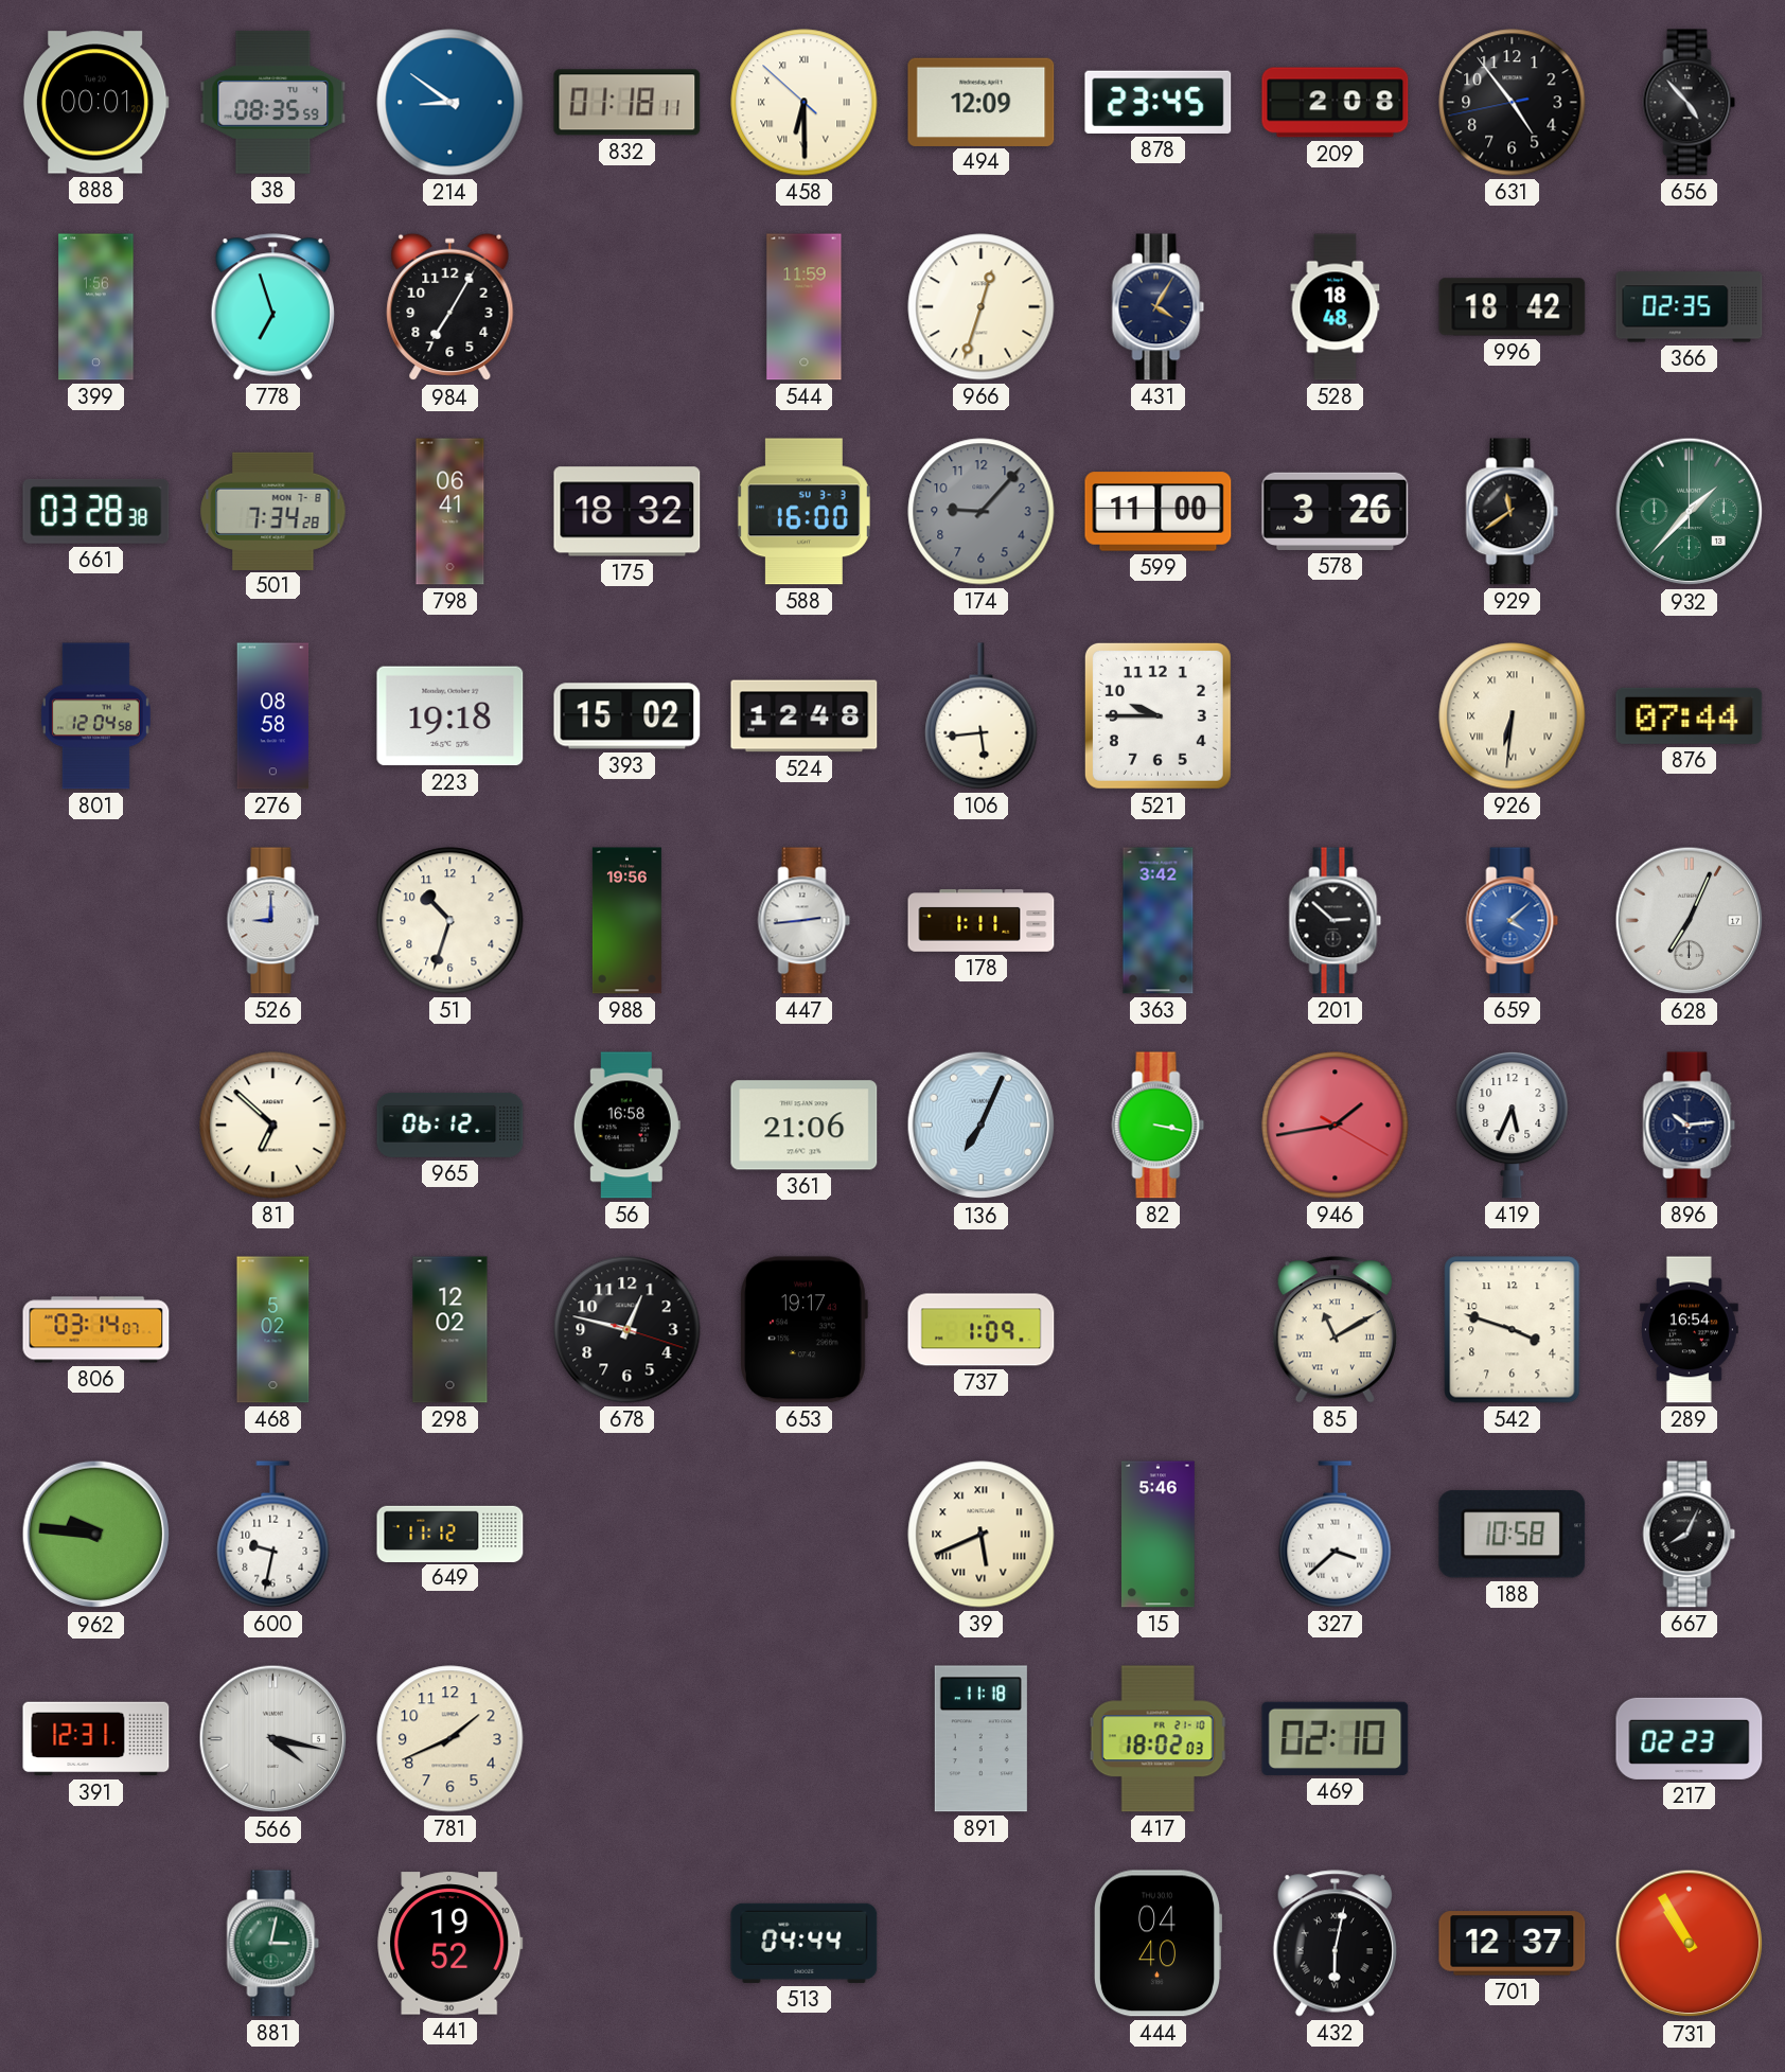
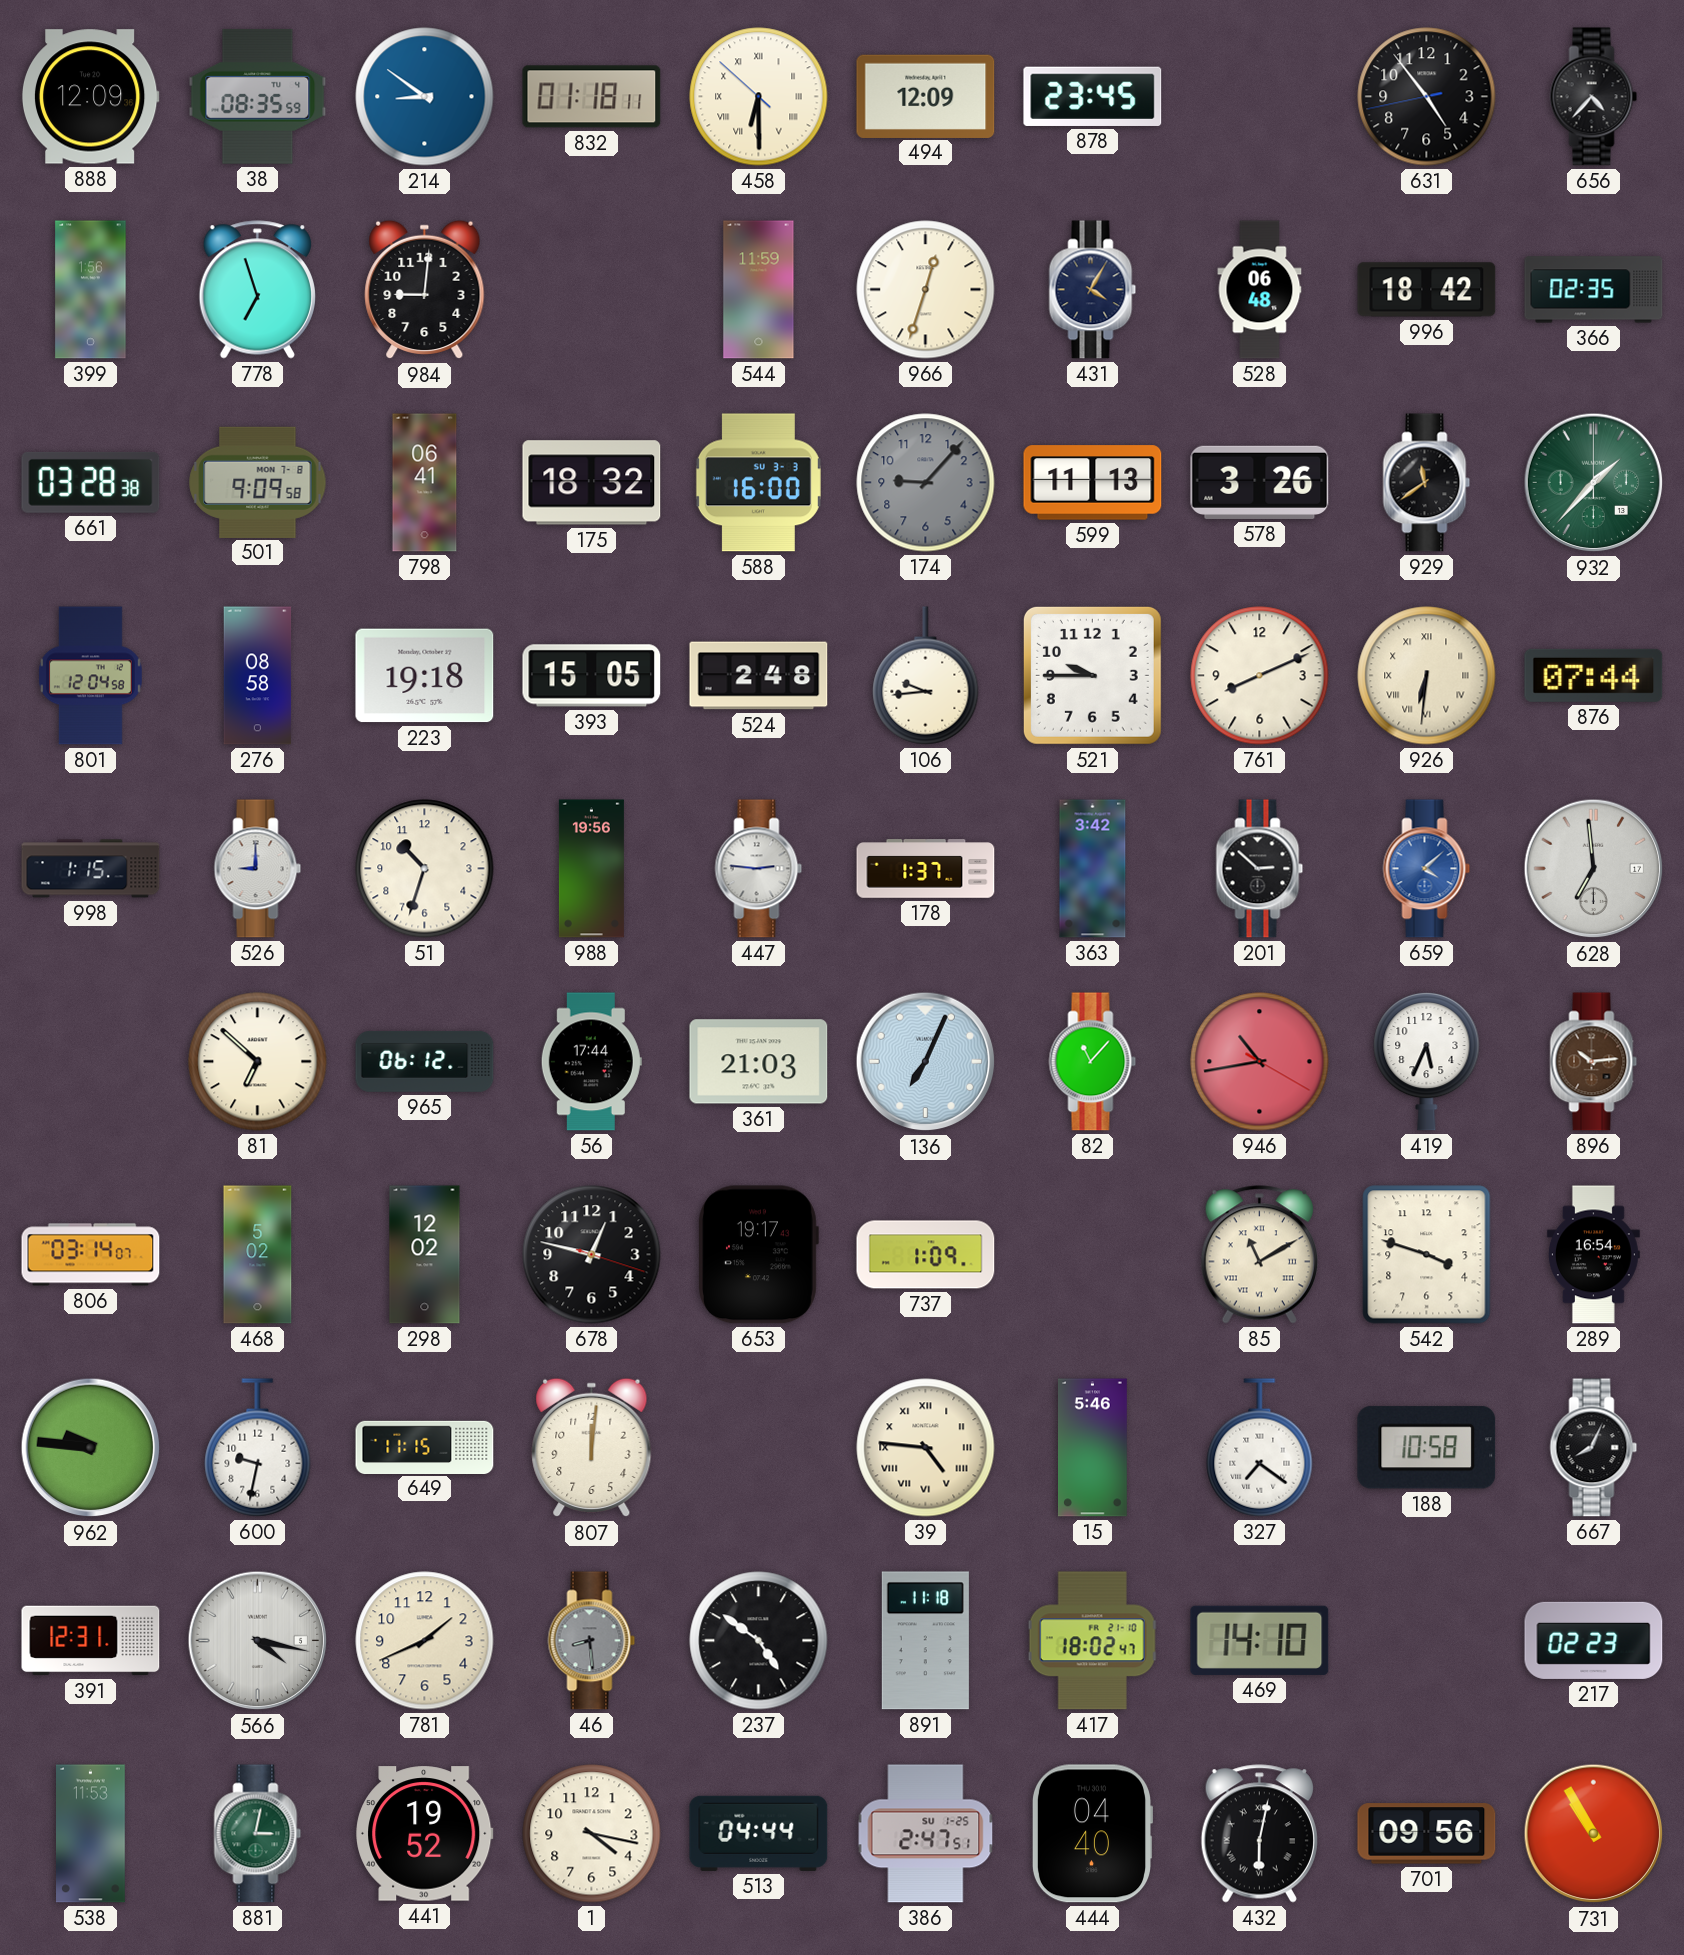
888: 00:01 -> 12:09 (90, 97)
209: 2:08 -> none (1336, 103)
656: 4:53 -> 4:37 (1594, 97)
984: 7:05 -> 9:01 (425, 290)
528: 18:48 -> 06:48 (1260, 290)
501: 7:34 -> 9:09 (258, 482)
599: 11:00 -> 11:13 (1093, 483)
393: 15:02 -> 15:05 (592, 676)
524: 12:48 -> 2:48 (759, 676)
106: 5:44 -> 9:44 (926, 676)
761: none -> 8:11 (1260, 676)
998: none -> 1:15 (91, 869)
447: 2:44 -> 2:46 (759, 869)
178: 1:11 -> 1:37 (926, 869)
628: 7:04 -> 6:59 (1594, 869)
56: 16:58 -> 17:44 (591, 1062)
361: 21:06 -> 21:03 (759, 1062)
82: 3:17 -> 11:07 (1093, 1062)
946: 1:43 -> 10:43 (1260, 1062)
896 dial: navy -> brown (1594, 1062)
649: 11:12 -> 11:15 (425, 1447)
807: none -> 12:01 (592, 1448)
39: 5:41 -> 4:46 (926, 1448)
327: 3:38 -> 7:21 (1260, 1448)
46: none -> 8:29 (592, 1641)
237: none -> 4:51 (759, 1641)
417: 18:02:03 -> 18:02:47 (1093, 1641)
469: 02:10 -> 14:10 (1260, 1640)
538: none -> 11:53 (91, 1834)
1: none -> 4:17 (592, 1834)
386: none -> 2:47 (926, 1834)
701: 12:37 -> 09:56 (1427, 1834)
